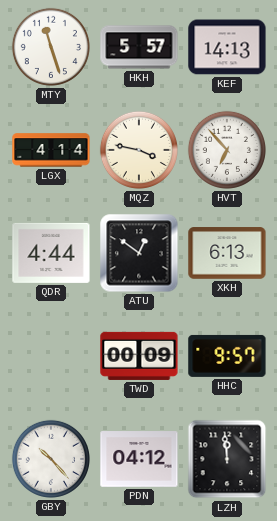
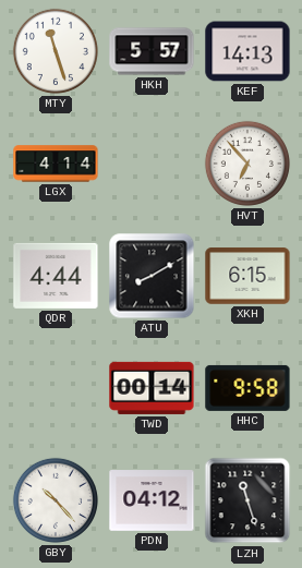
MQZ: 3:47 -> none (139, 150)
ATU: 12:51 -> 8:10 (152, 276)
XKH: 6:13 -> 6:15 (247, 276)
TWD: 00:09 -> 00:14 (152, 388)
HHC: 9:57 -> 9:58 (247, 388)
LZH: 11:59 -> 11:27 (247, 500)
